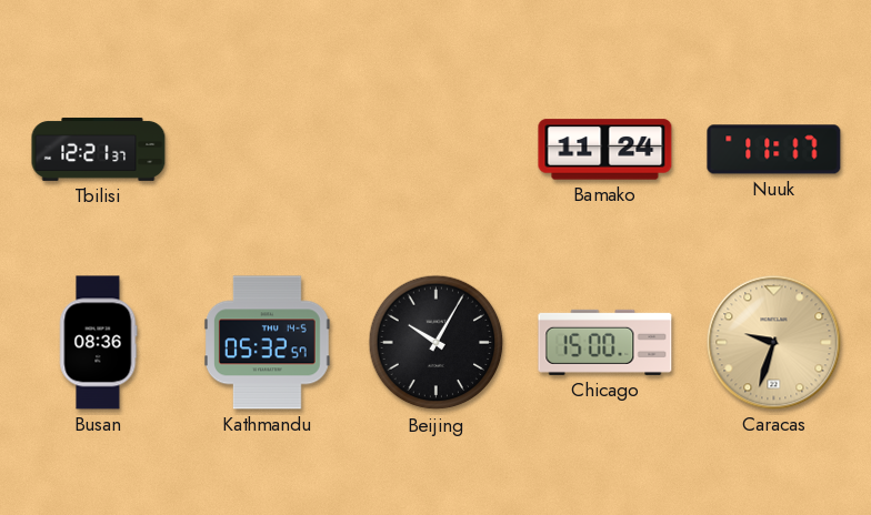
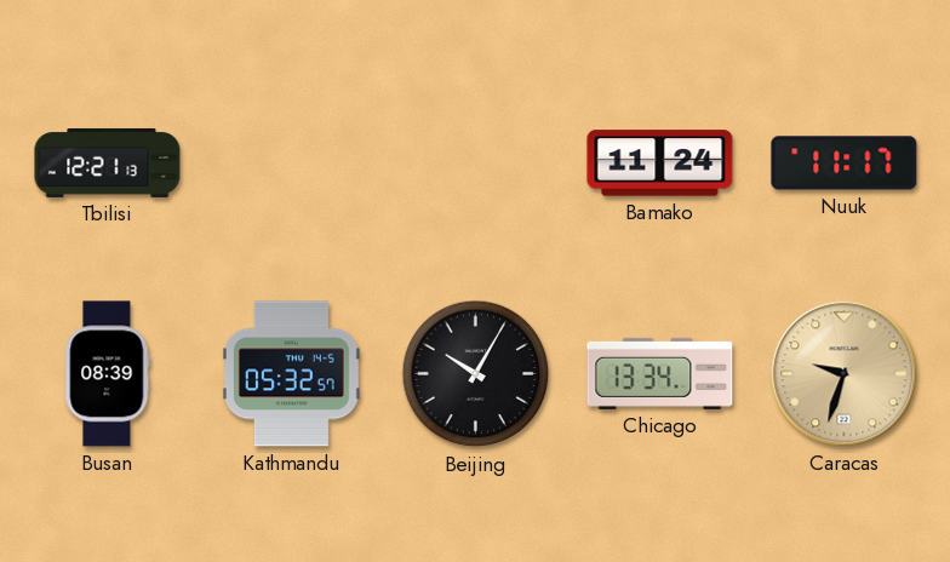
Tbilisi: 12:21:37 -> 12:21:13 (108, 162)
Busan: 08:36 -> 08:39 (108, 374)
Chicago: 15:00 -> 13:34 (660, 373)
